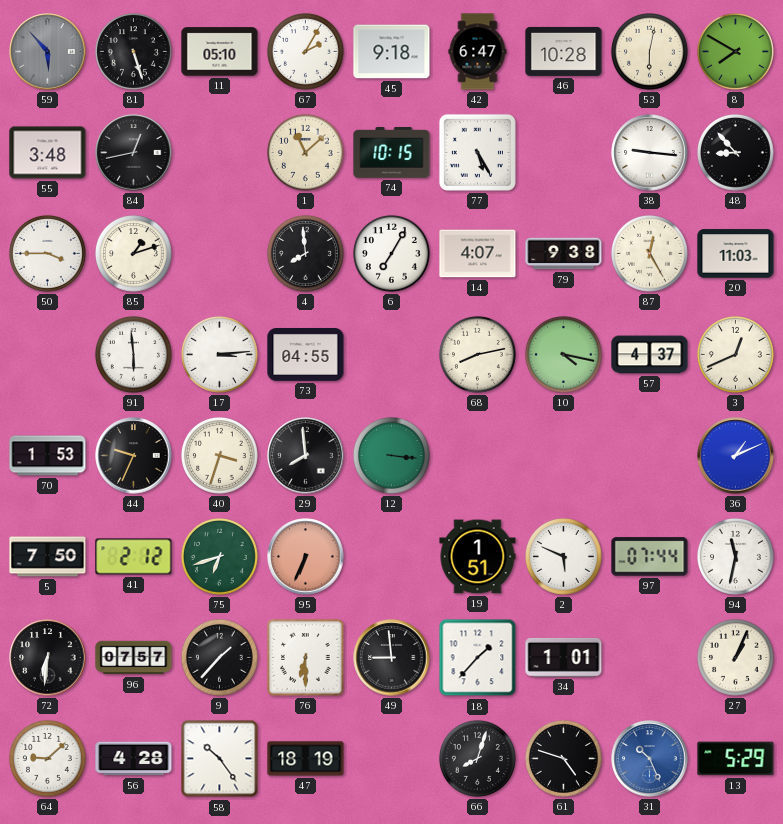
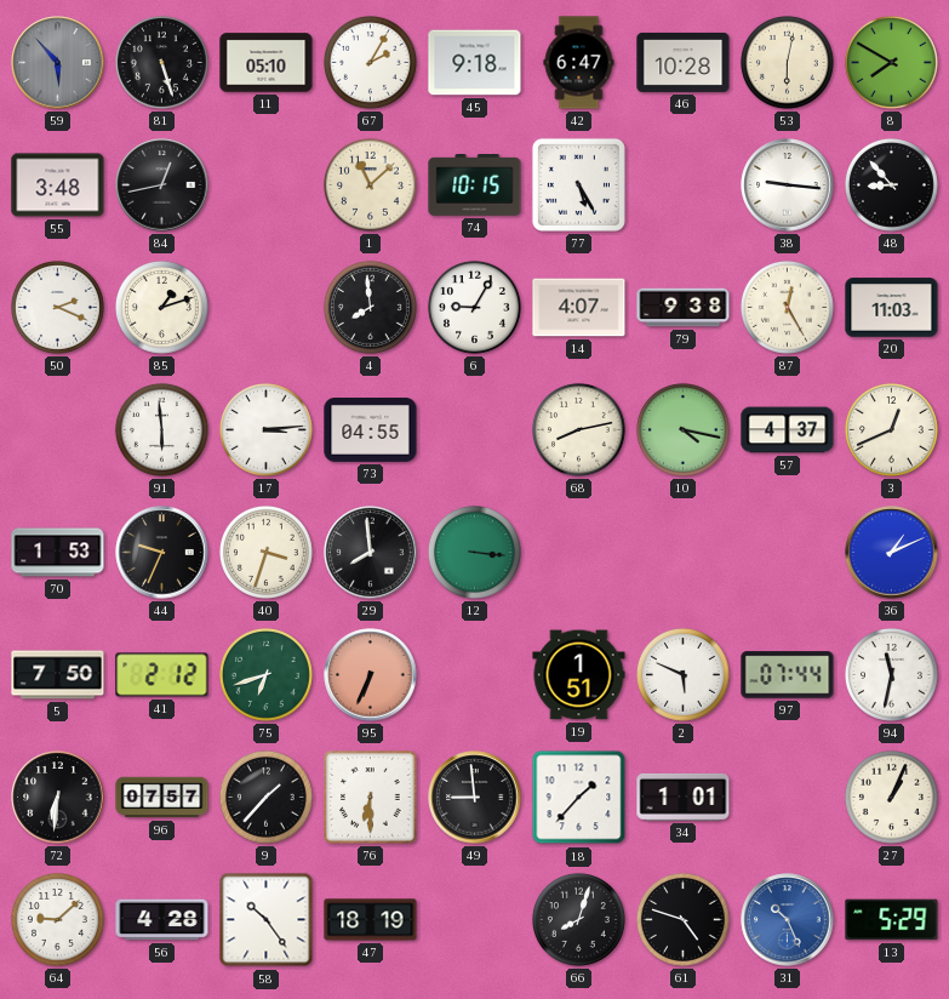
50: 3:45 -> 2:19 (57, 307)
6: 7:05 -> 9:05 (474, 307)
